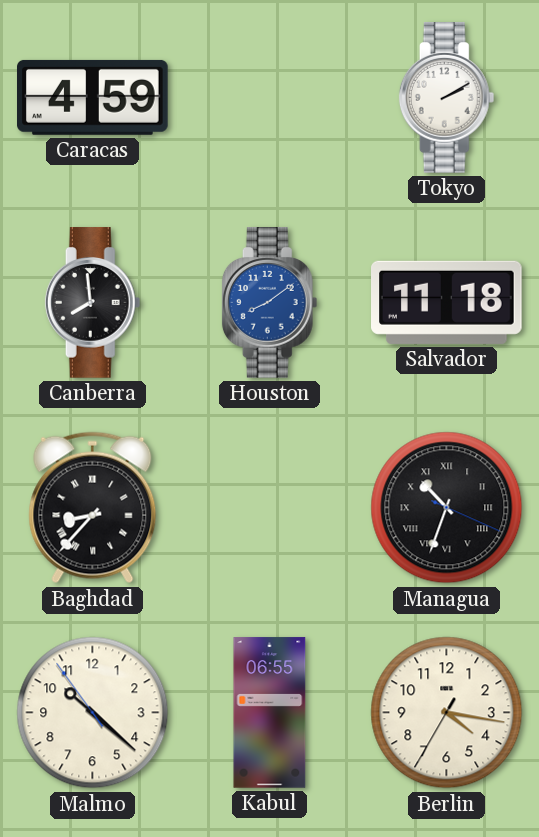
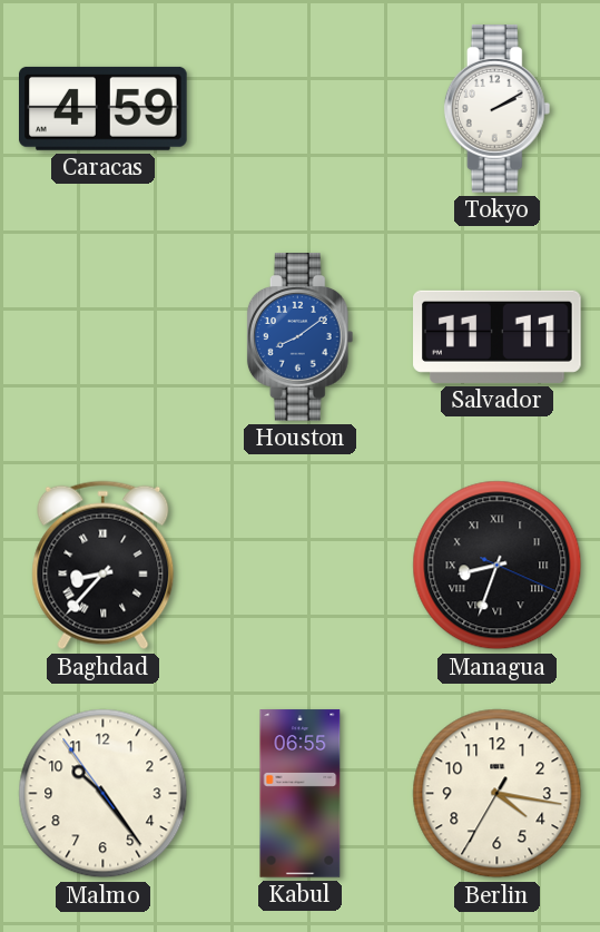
Canberra: 7:59 -> none (93, 303)
Salvador: 11:18 -> 11:11 (498, 336)
Managua: 10:33 -> 8:33 (498, 566)
Malmo: 10:21 -> 10:23 (104, 794)
